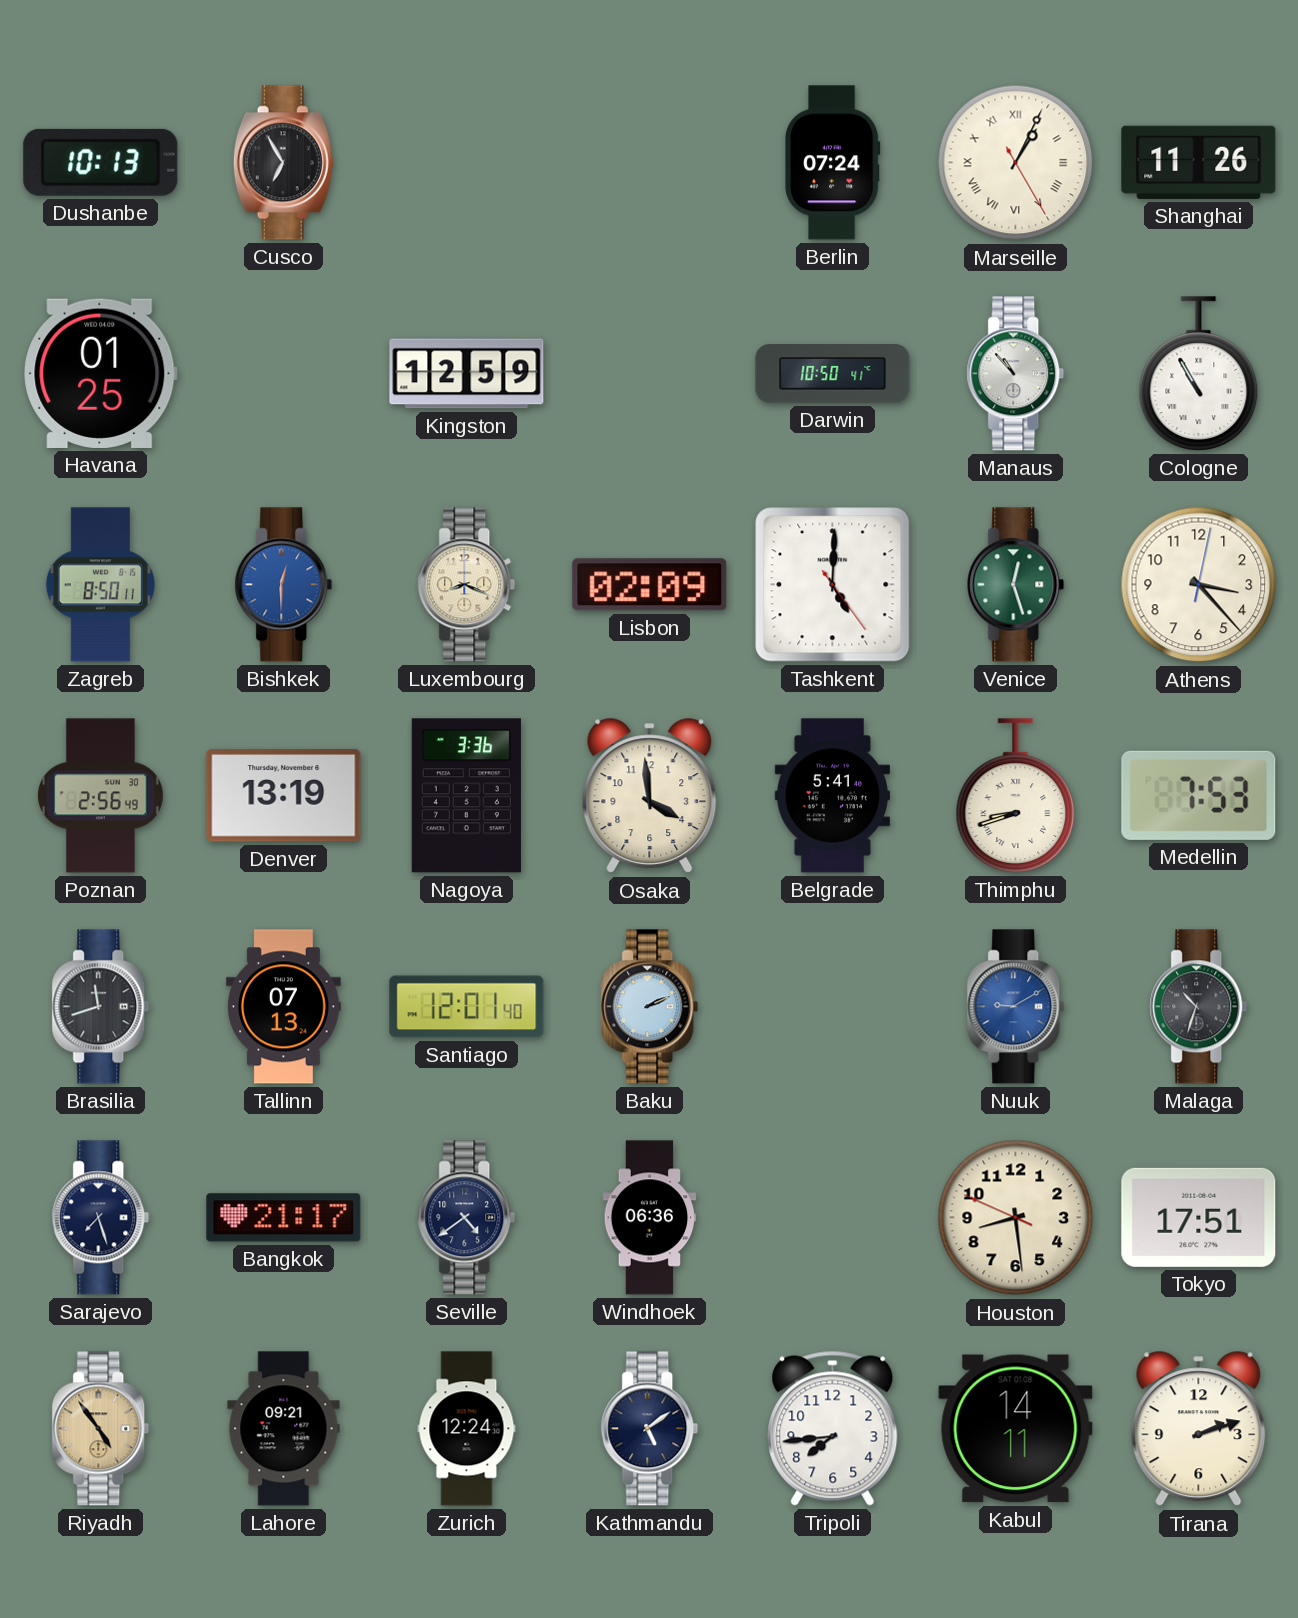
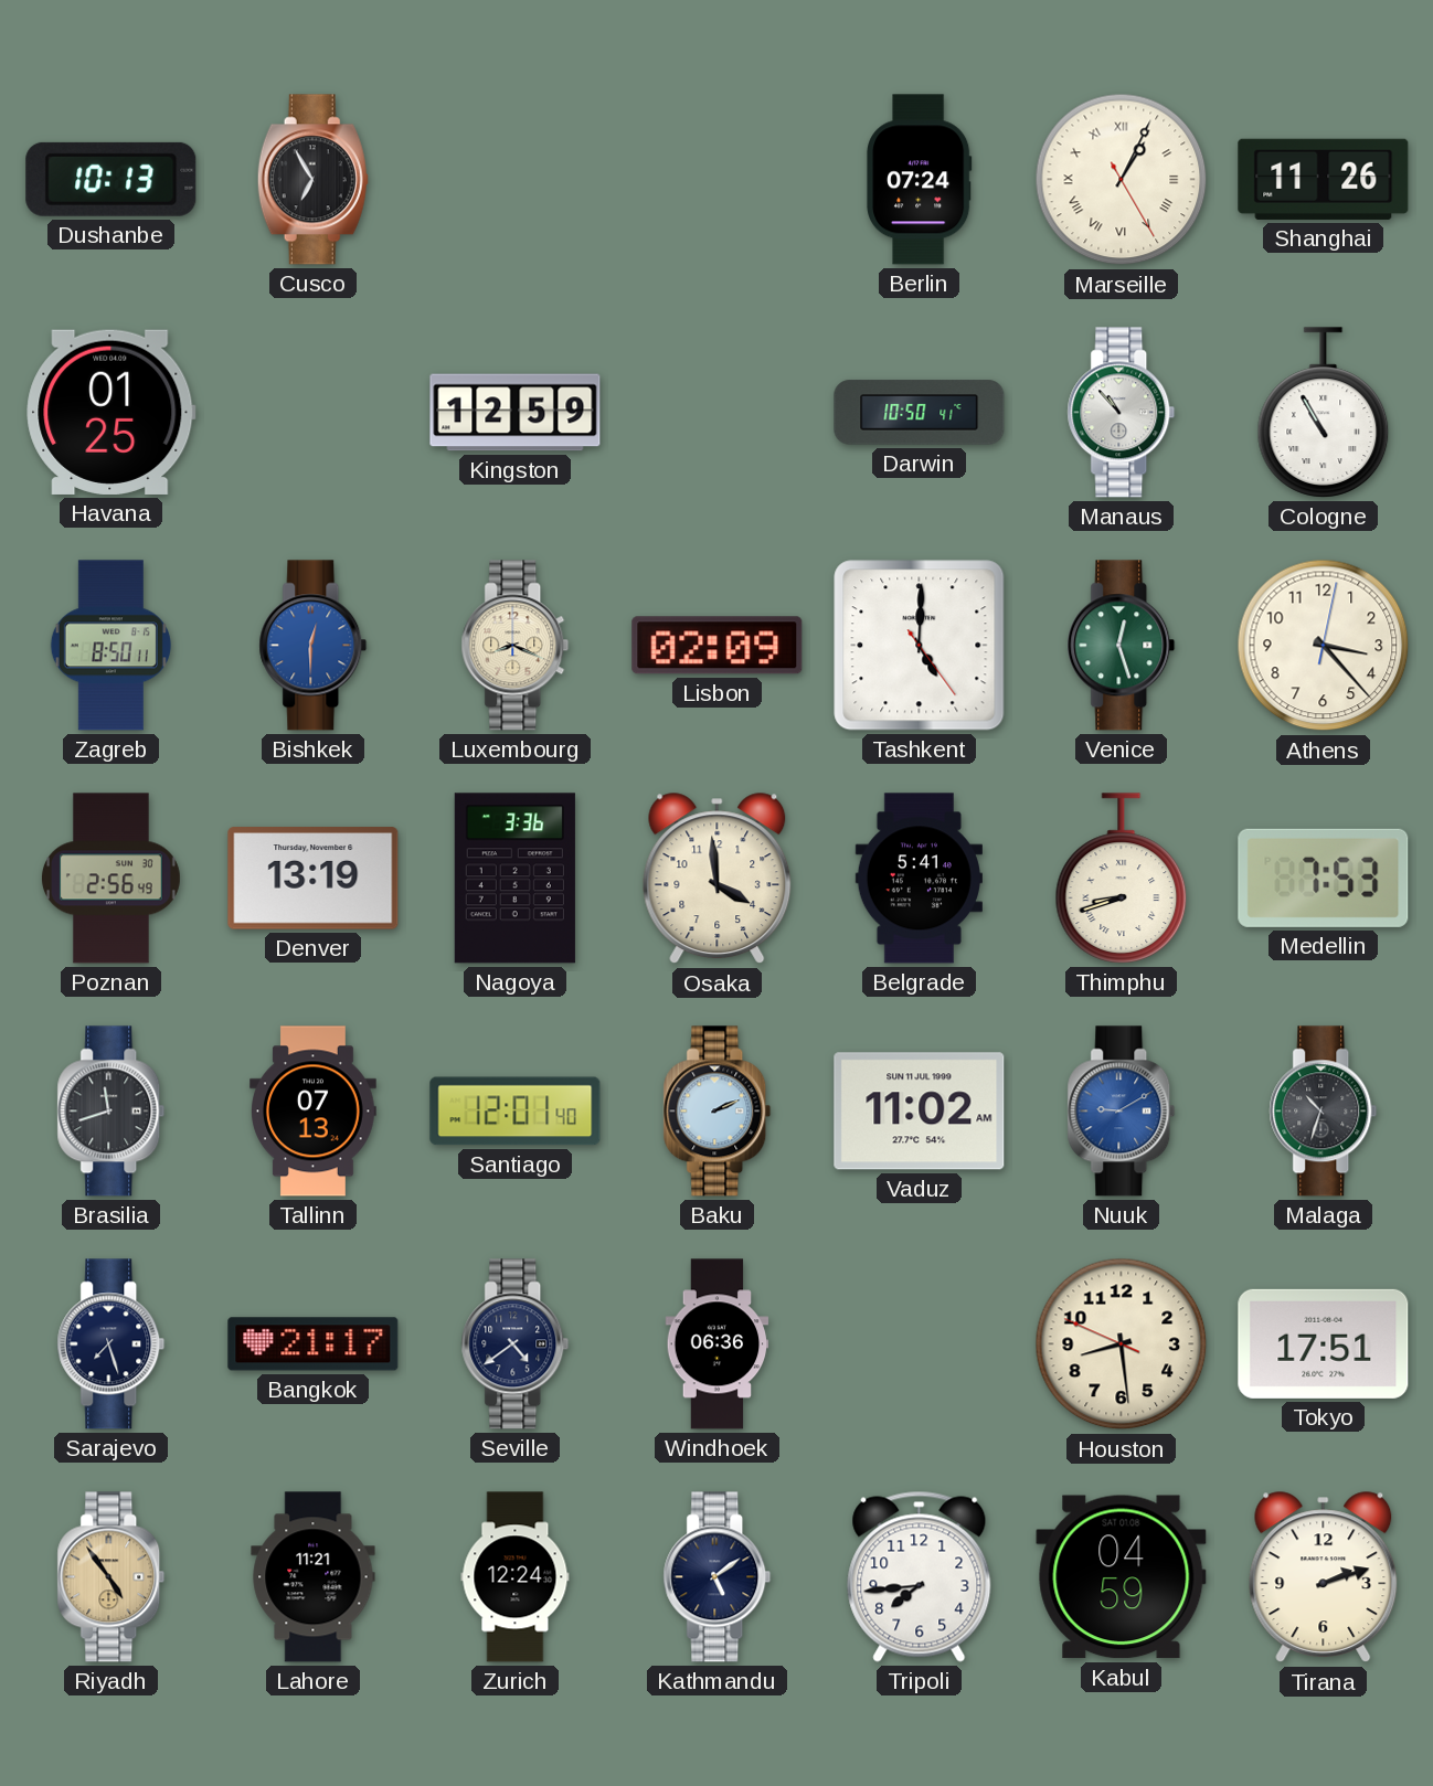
Vaduz: none -> 11:02 (920, 1112)
Lahore: 09:21 -> 11:21 (314, 1577)
Kabul: 14:11 -> 04:59 (1122, 1577)
